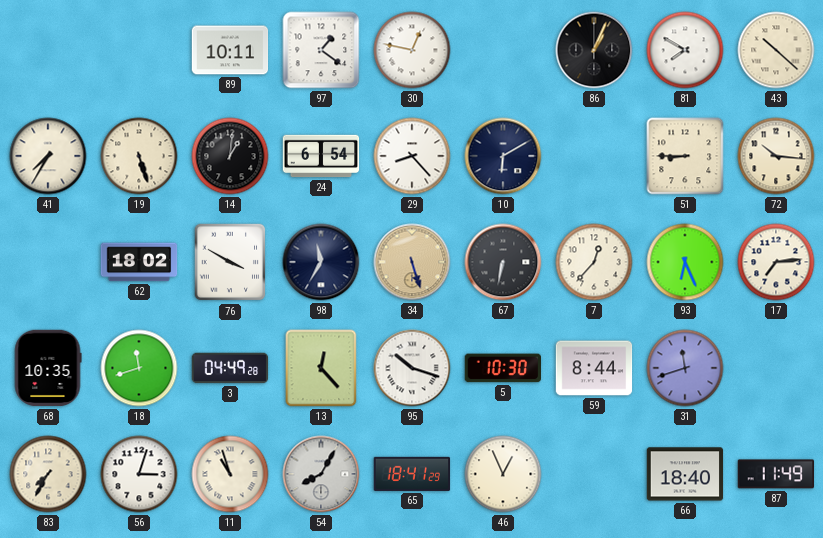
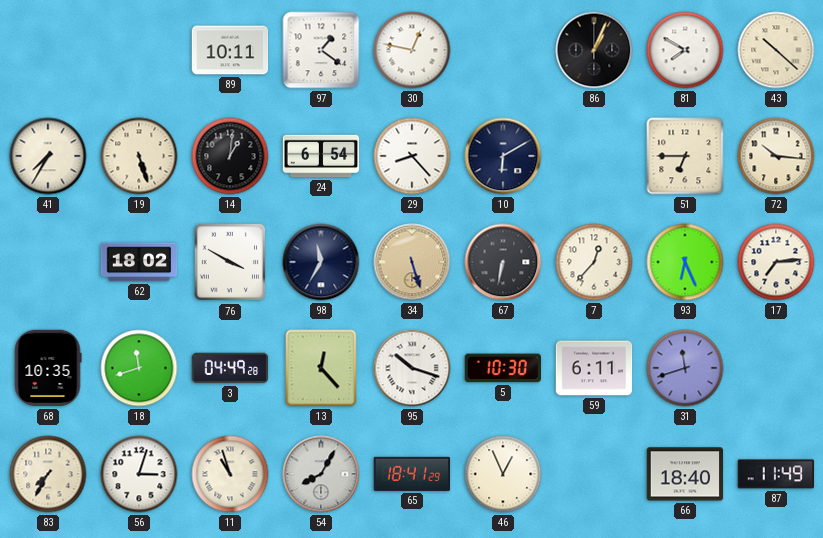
51: 8:45 -> 6:45 (685, 156)
59: 8:44 -> 6:11 (594, 368)
